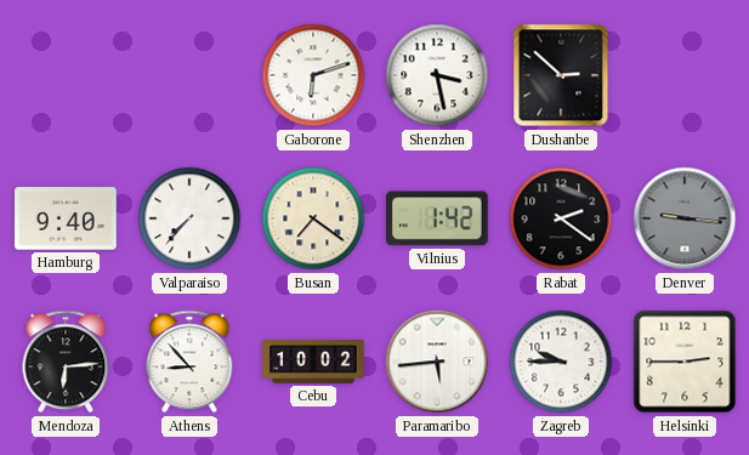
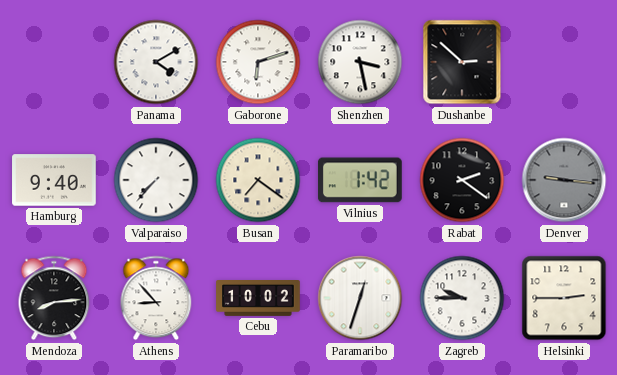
Panama: none -> 4:10 (156, 62)
Mendoza: 6:14 -> 8:14 (54, 298)
Paramaribo: 5:44 -> 12:33 (360, 298)
